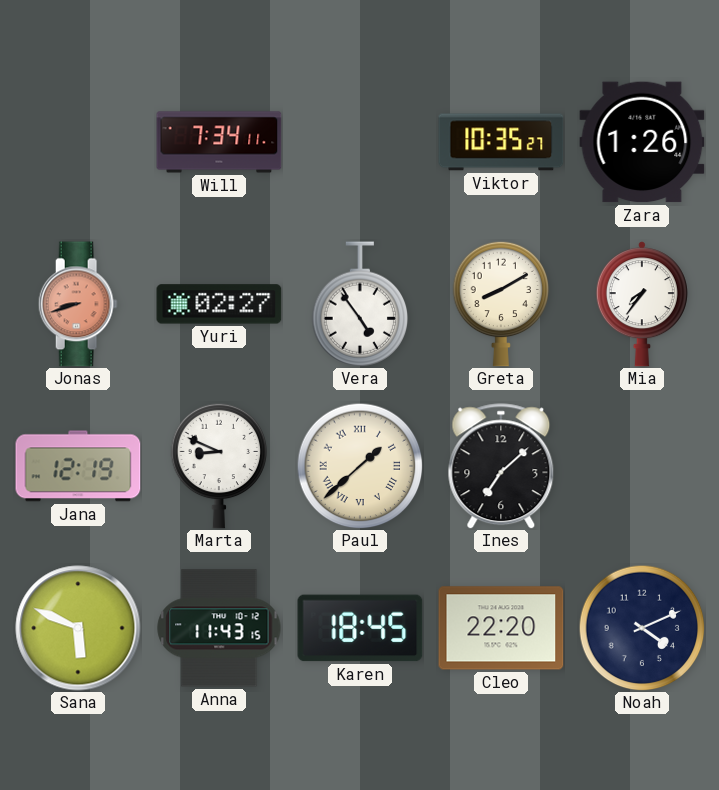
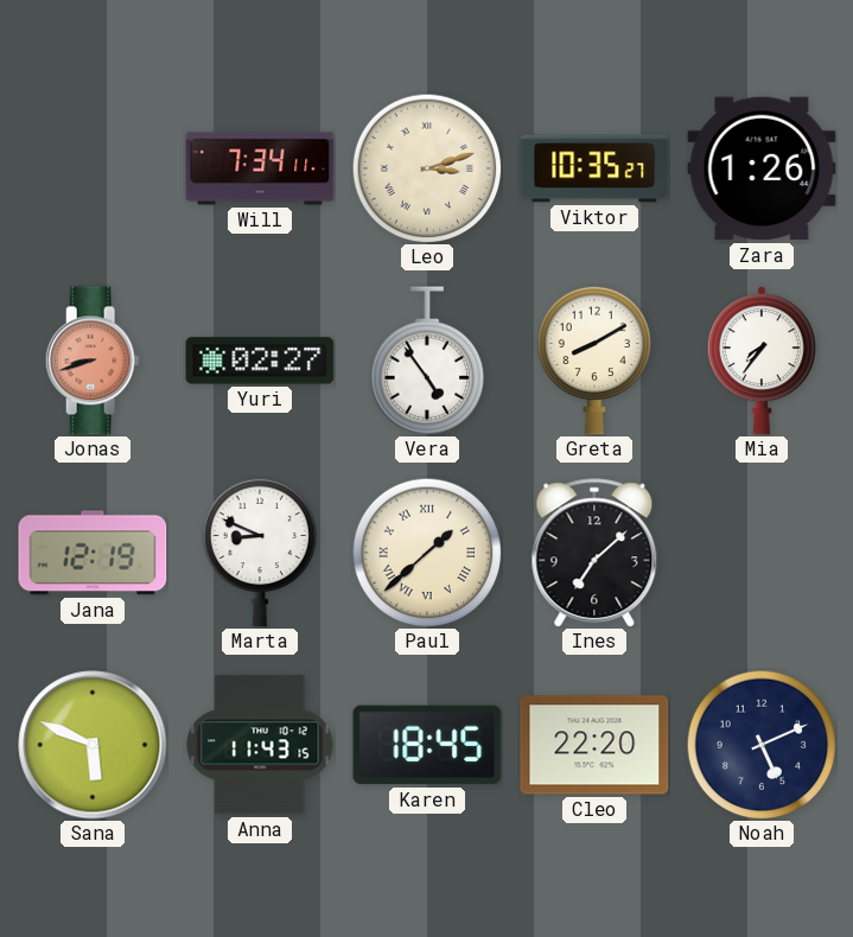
Leo: none -> 3:12 (427, 168)
Noah: 4:11 -> 5:11 (762, 745)
